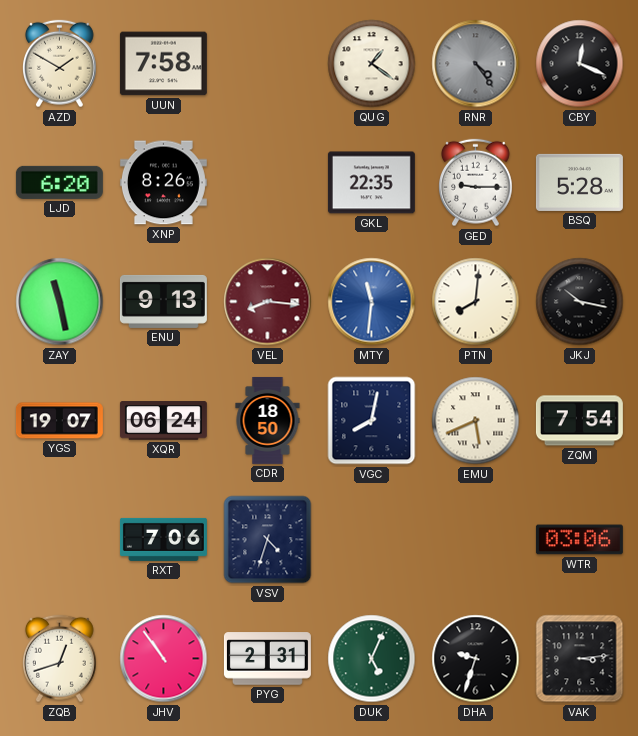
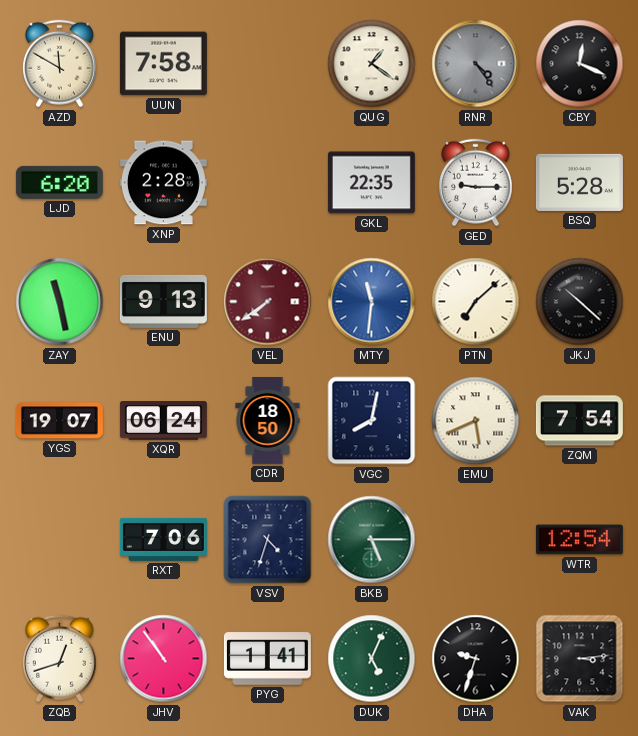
AZD: 1:50 -> 11:50 (60, 64)
XNP: 8:26 -> 2:28 (163, 183)
VEL: 8:16 -> 7:39 (268, 302)
PTN: 8:01 -> 7:08 (476, 302)
JKJ: 10:17 -> 10:22 (580, 302)
BKB: none -> 5:15 (372, 540)
WTR: 03:06 -> 12:54 (579, 540)
PYG: 2:31 -> 1:41 (267, 659)
